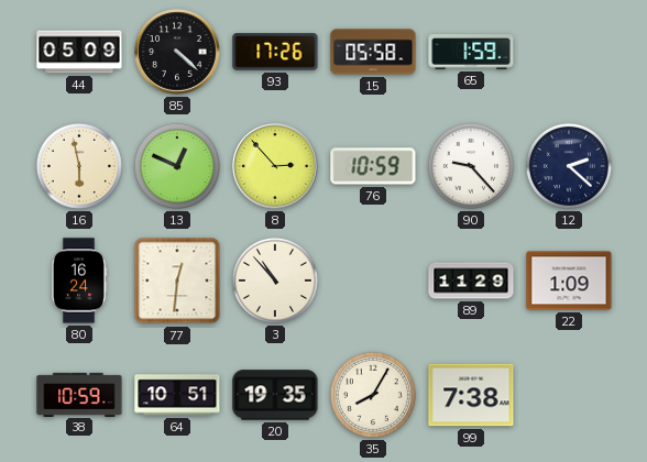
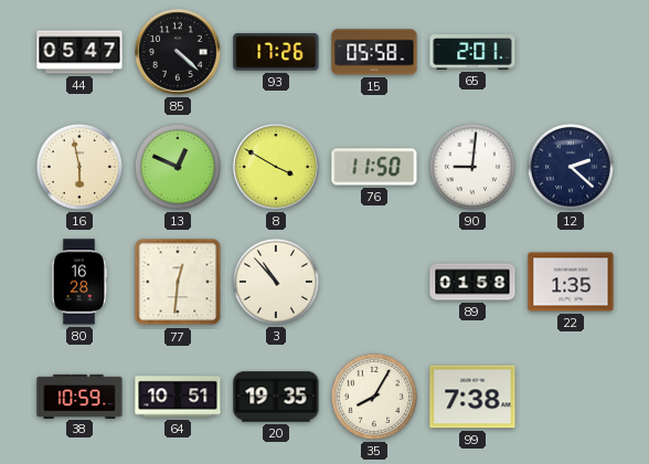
44: 05:09 -> 05:47 (79, 52)
65: 1:59 -> 2:01 (472, 52)
8: 2:53 -> 3:50 (277, 168)
76: 10:59 -> 11:50 (374, 167)
90: 9:23 -> 9:01 (472, 167)
80: 16:24 -> 16:28 (79, 282)
89: 11:29 -> 01:58 (472, 282)
22: 1:09 -> 1:35 (571, 282)
